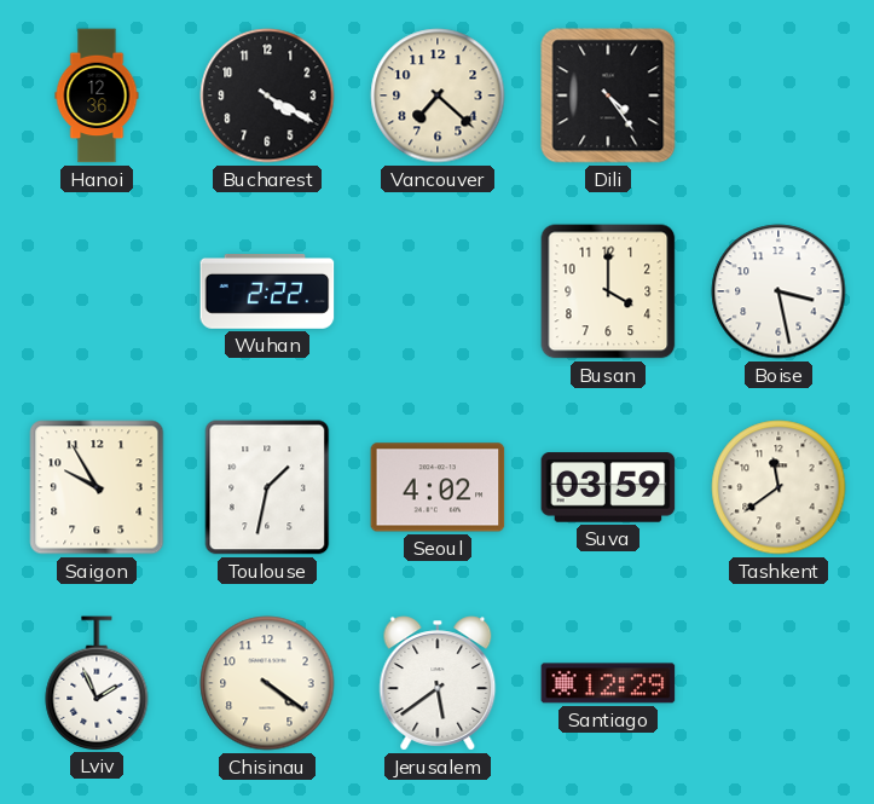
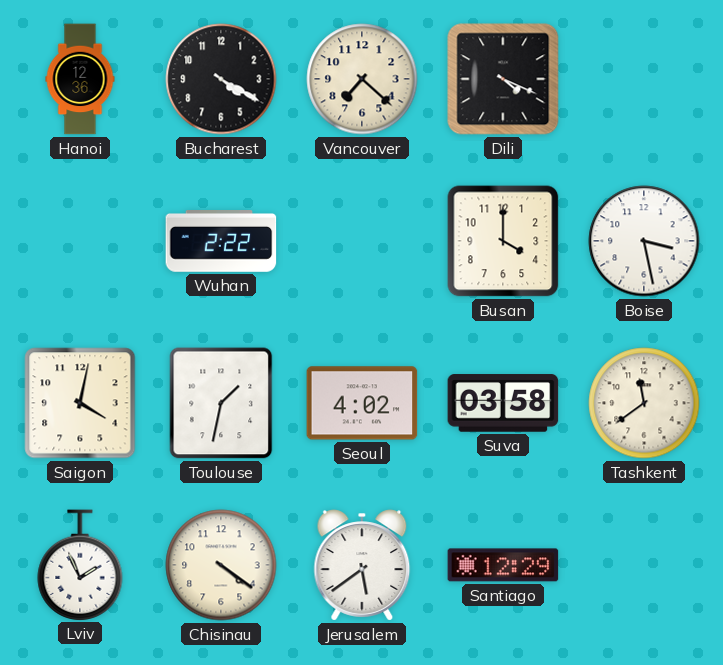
Dili: 4:24 -> 4:19 (503, 79)
Saigon: 9:55 -> 4:02 (80, 403)
Suva: 03:59 -> 03:58 (503, 403)
